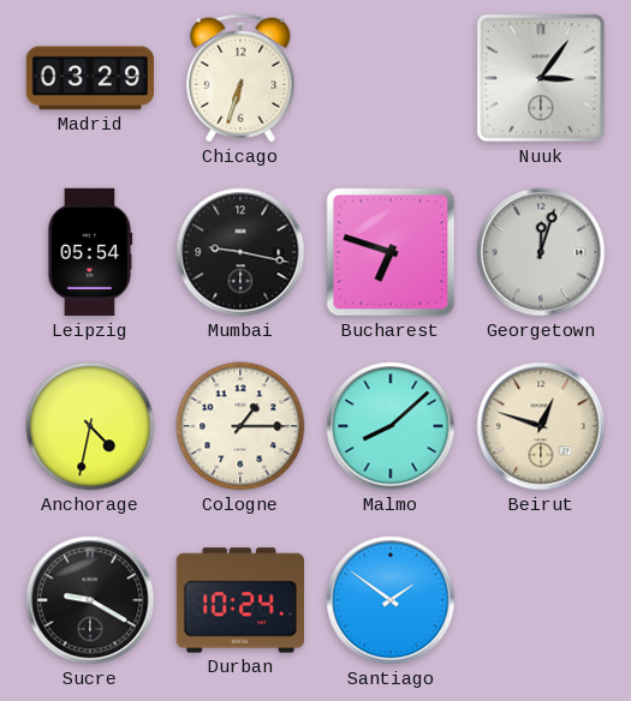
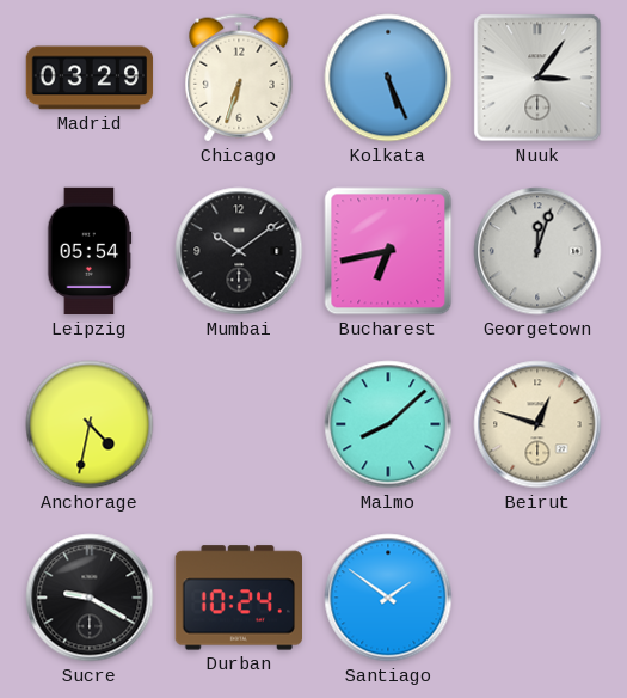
Kolkata: none -> 5:26 (388, 78)
Mumbai: 9:17 -> 10:09 (239, 251)
Bucharest: 6:48 -> 6:43 (388, 251)
Cologne: 1:15 -> none (240, 426)
